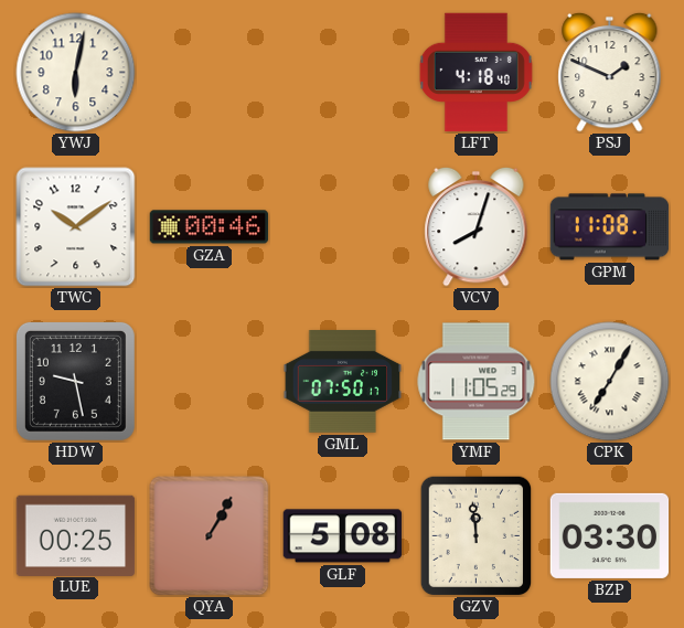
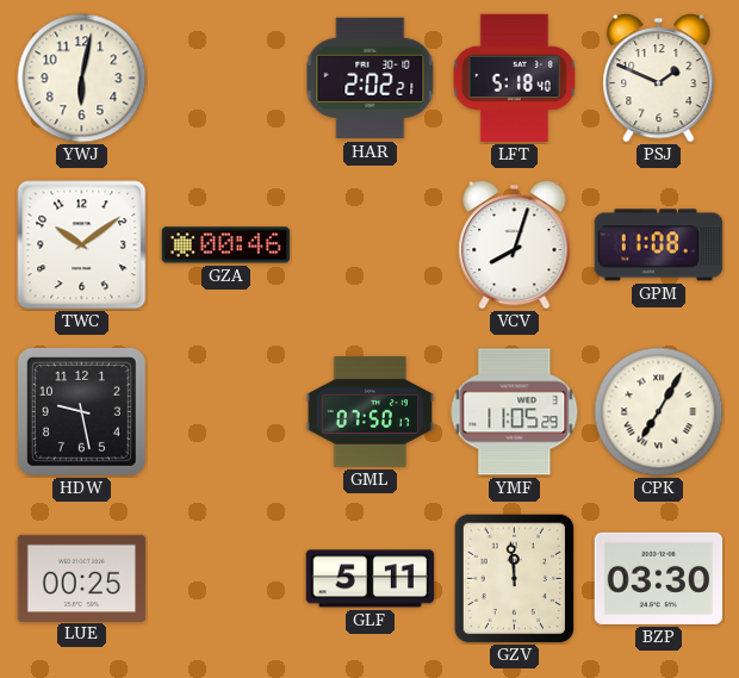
HAR: none -> 2:02 (371, 79)
LFT: 4:18 -> 5:18 (514, 79)
QYA: 1:05 -> none (210, 536)
GLF: 5:08 -> 5:11 (371, 579)
